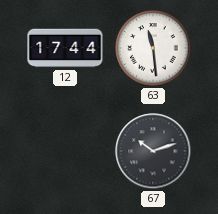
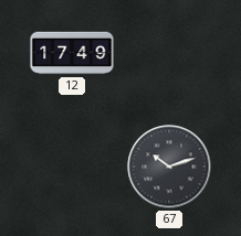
12: 17:44 -> 17:49 (72, 53)
63: 11:29 -> none (153, 48)
